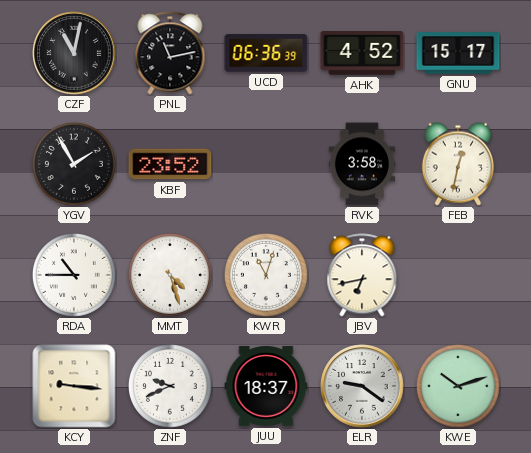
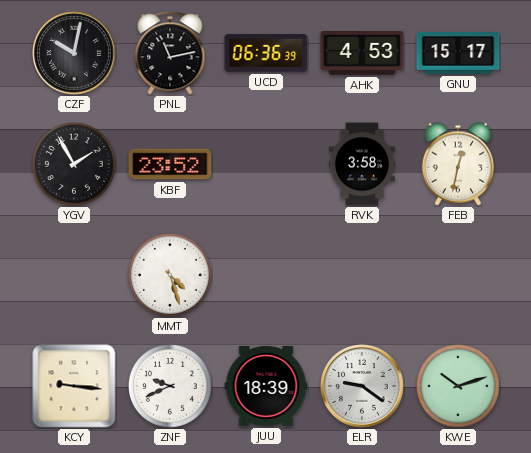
CZF: 11:02 -> 10:02 (74, 53)
AHK: 4:52 -> 4:53 (362, 54)
RDA: 10:45 -> none (75, 276)
KWR: 11:03 -> none (267, 276)
JBV: 6:43 -> none (362, 275)
JUU: 18:37 -> 18:39 (266, 386)
